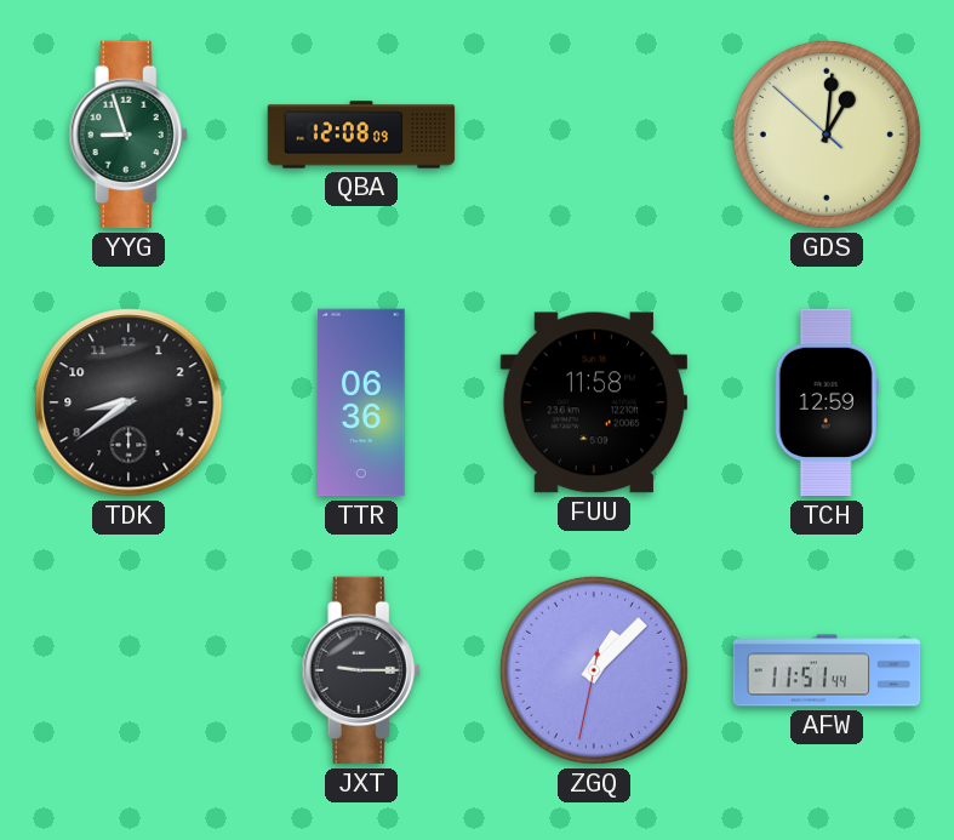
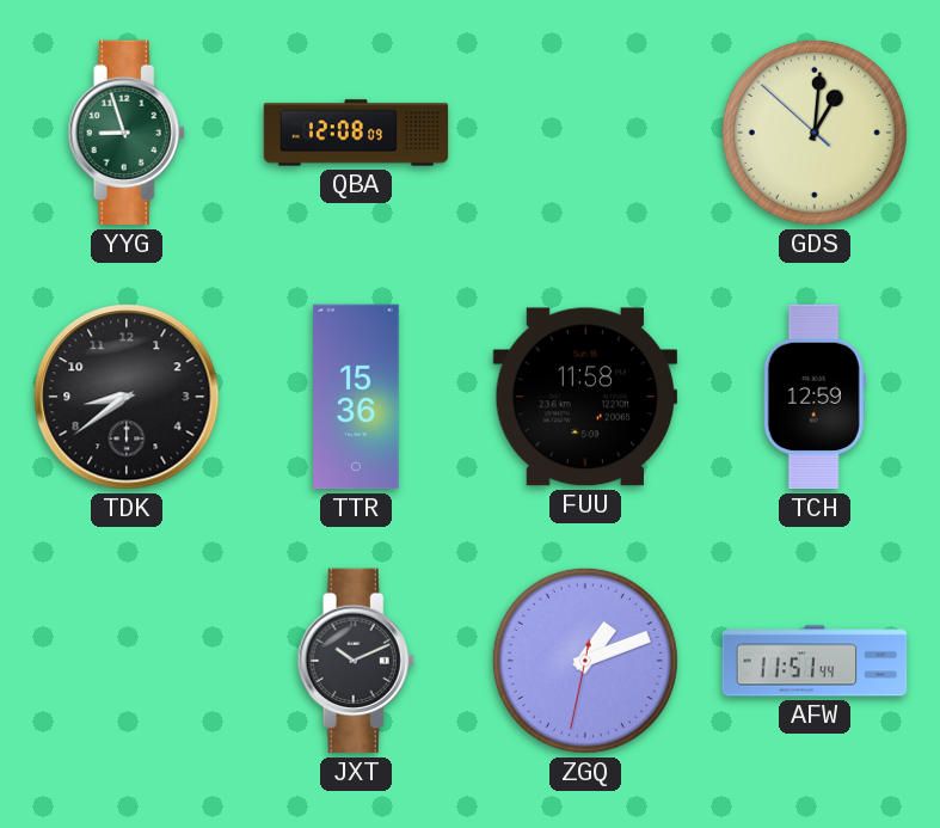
TTR: 06:36 -> 15:36 (356, 397)
JXT: 9:15 -> 10:11 (356, 661)
ZGQ: 1:07 -> 1:11 (585, 661)
